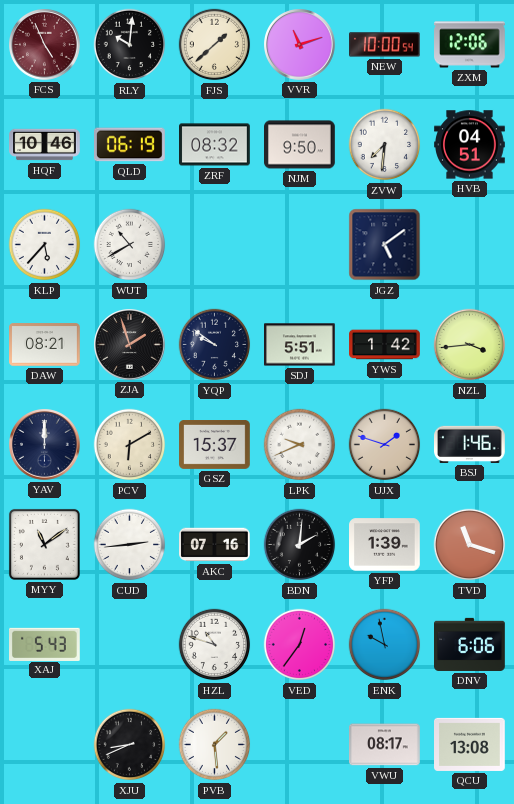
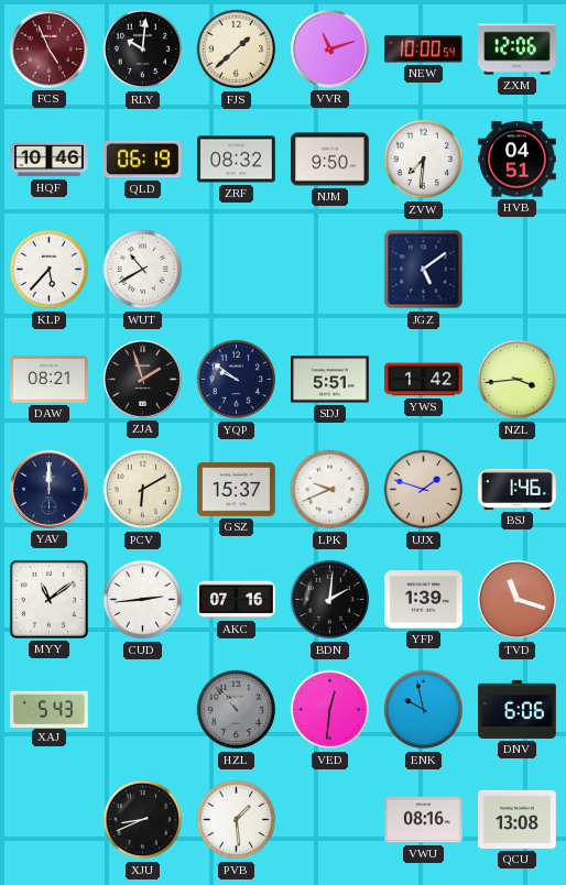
HZL: 10:48 -> 10:53 (237, 710)
HZL dial: white -> grey (237, 710)
VED: 12:36 -> 12:31 (330, 710)
VWU: 08:17 -> 08:16 (424, 820)
